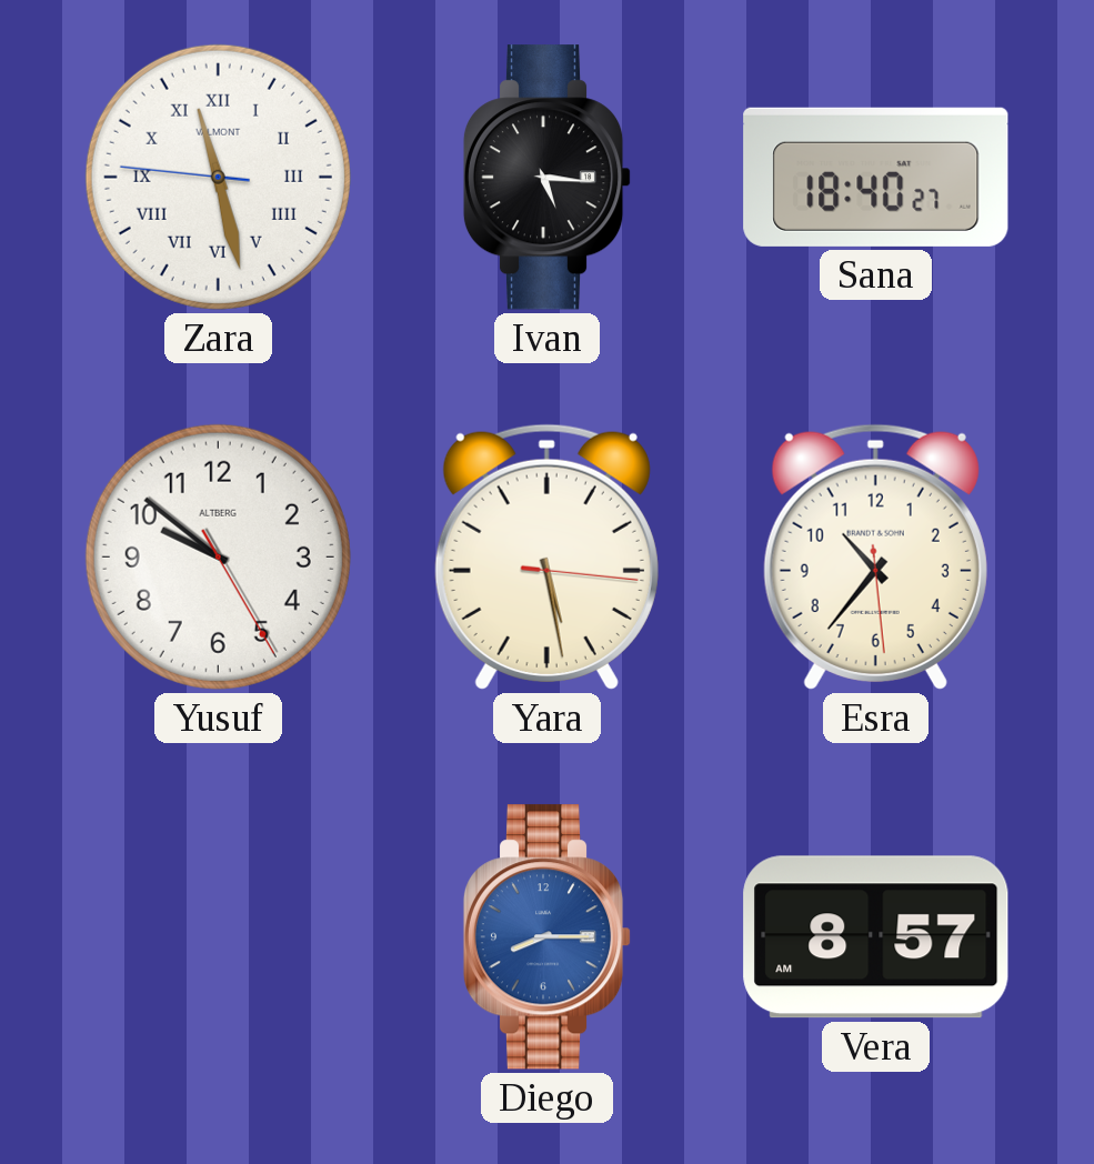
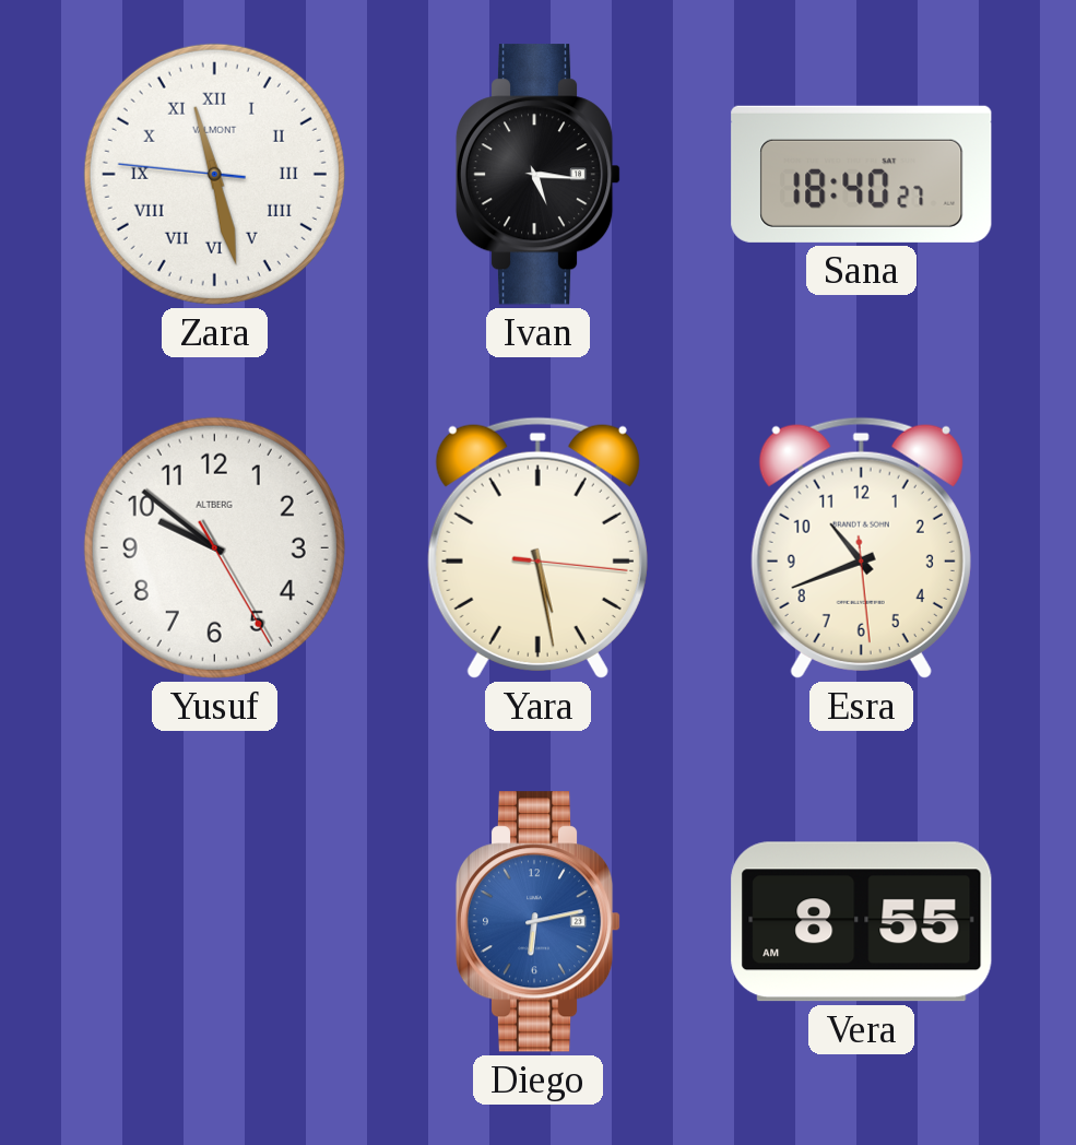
Esra: 10:36 -> 10:41 (861, 547)
Diego: 8:15 -> 6:13 (539, 922)
Vera: 8:57 -> 8:55 (862, 922)
